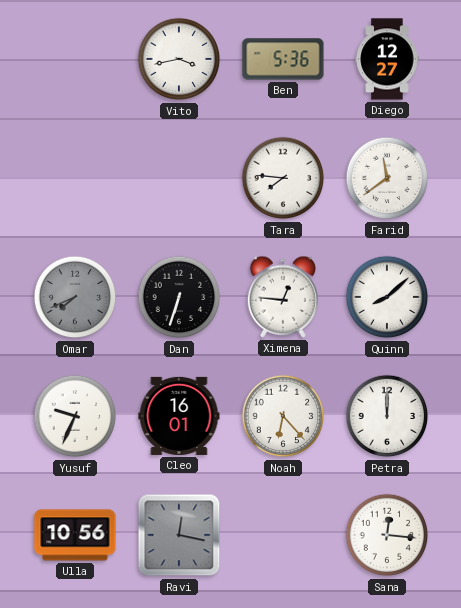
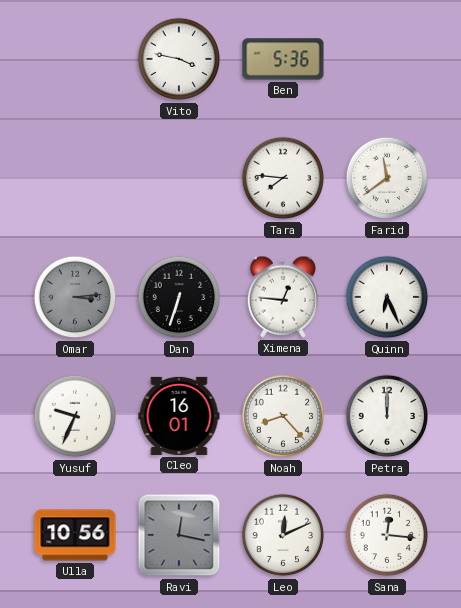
Vito: 3:43 -> 3:47 (179, 59)
Diego: 12:27 -> none (387, 59)
Omar: 7:41 -> 3:14 (75, 297)
Quinn: 8:08 -> 6:26 (387, 297)
Noah: 6:23 -> 8:23 (283, 416)
Leo: none -> 12:11 (283, 535)
